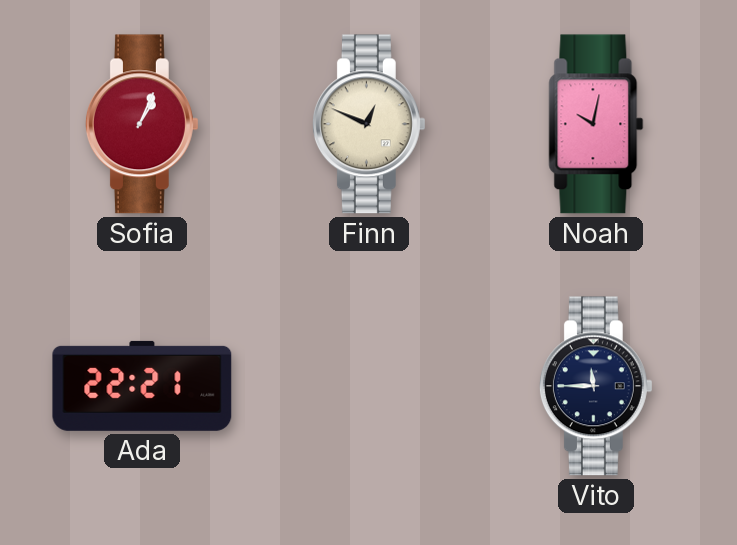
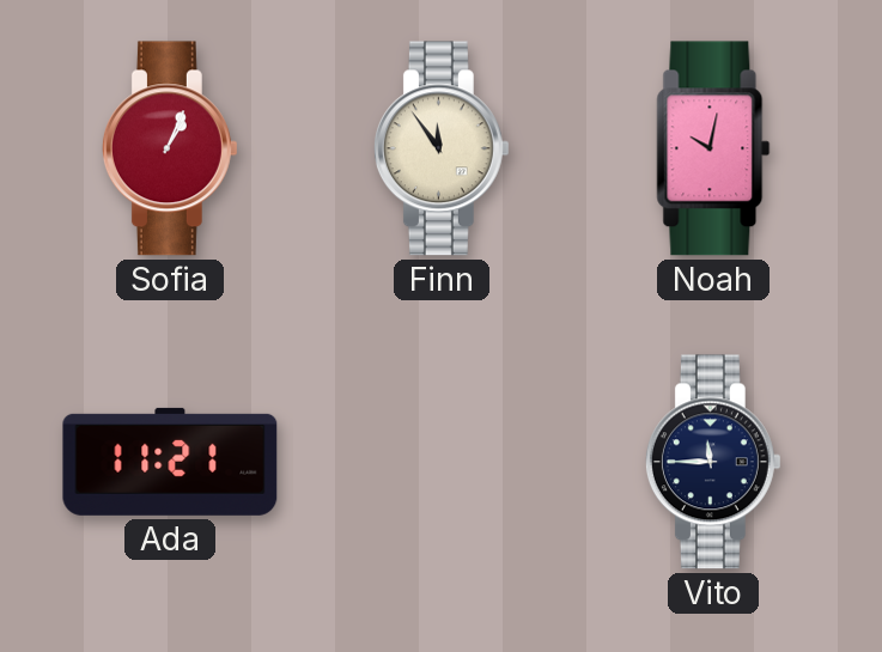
Finn: 12:49 -> 11:54 (442, 148)
Ada: 22:21 -> 11:21 (170, 462)
